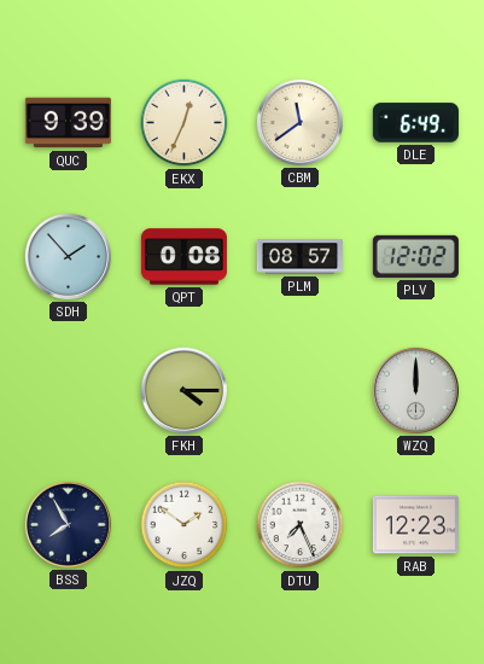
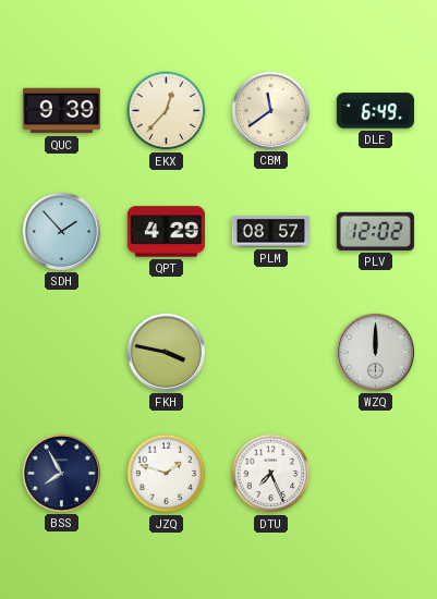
EKX: 12:34 -> 12:37 (167, 111)
QPT: 0:08 -> 4:29 (166, 232)
FKH: 4:15 -> 3:47 (166, 352)
JZQ: 1:51 -> 1:48 (167, 474)
RAB: 12:23 -> none (415, 525)
